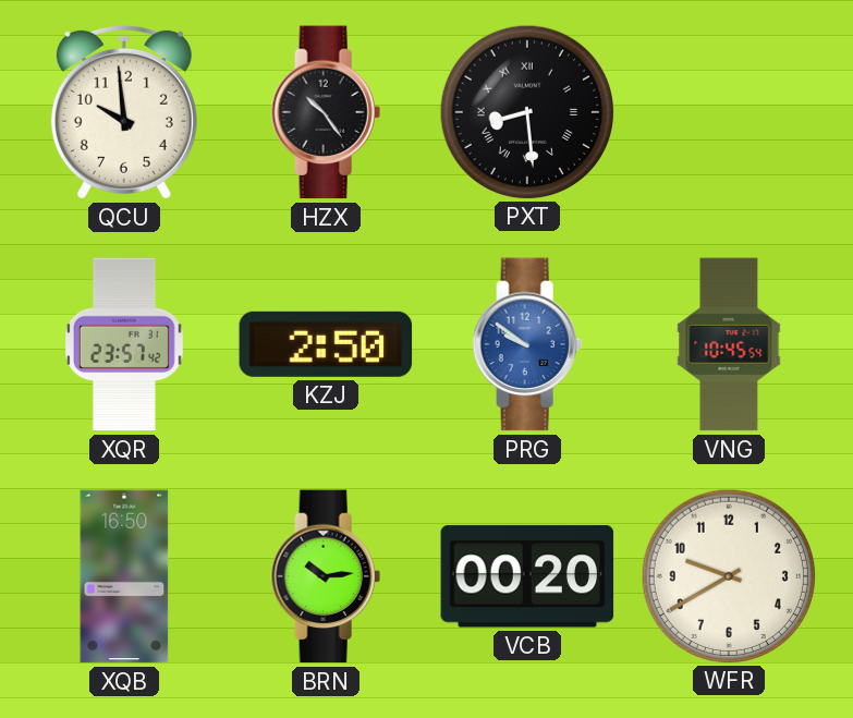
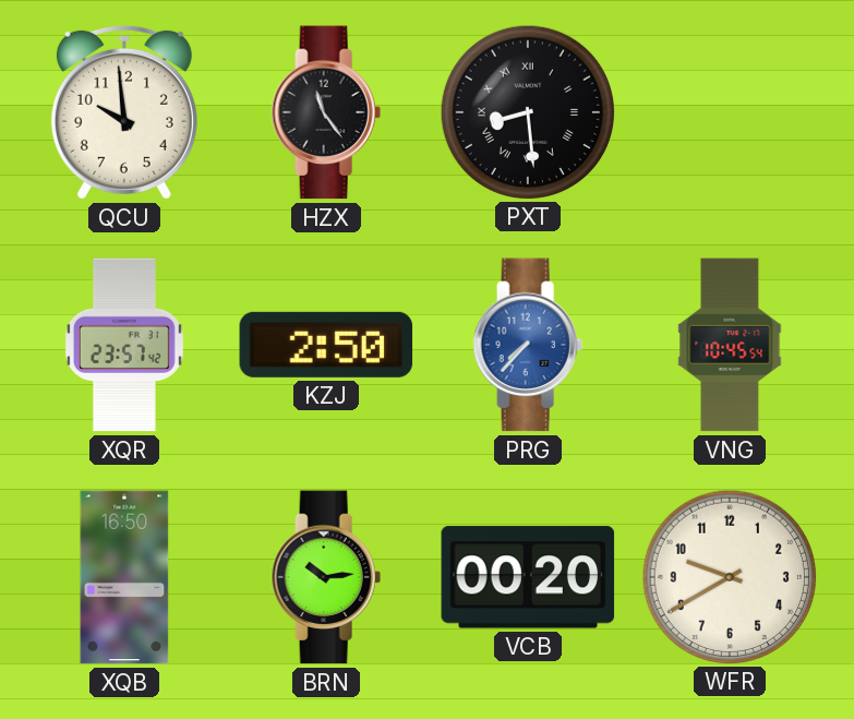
HZX: 10:24 -> 11:24 (326, 112)
PRG: 9:51 -> 7:37 (528, 345)
